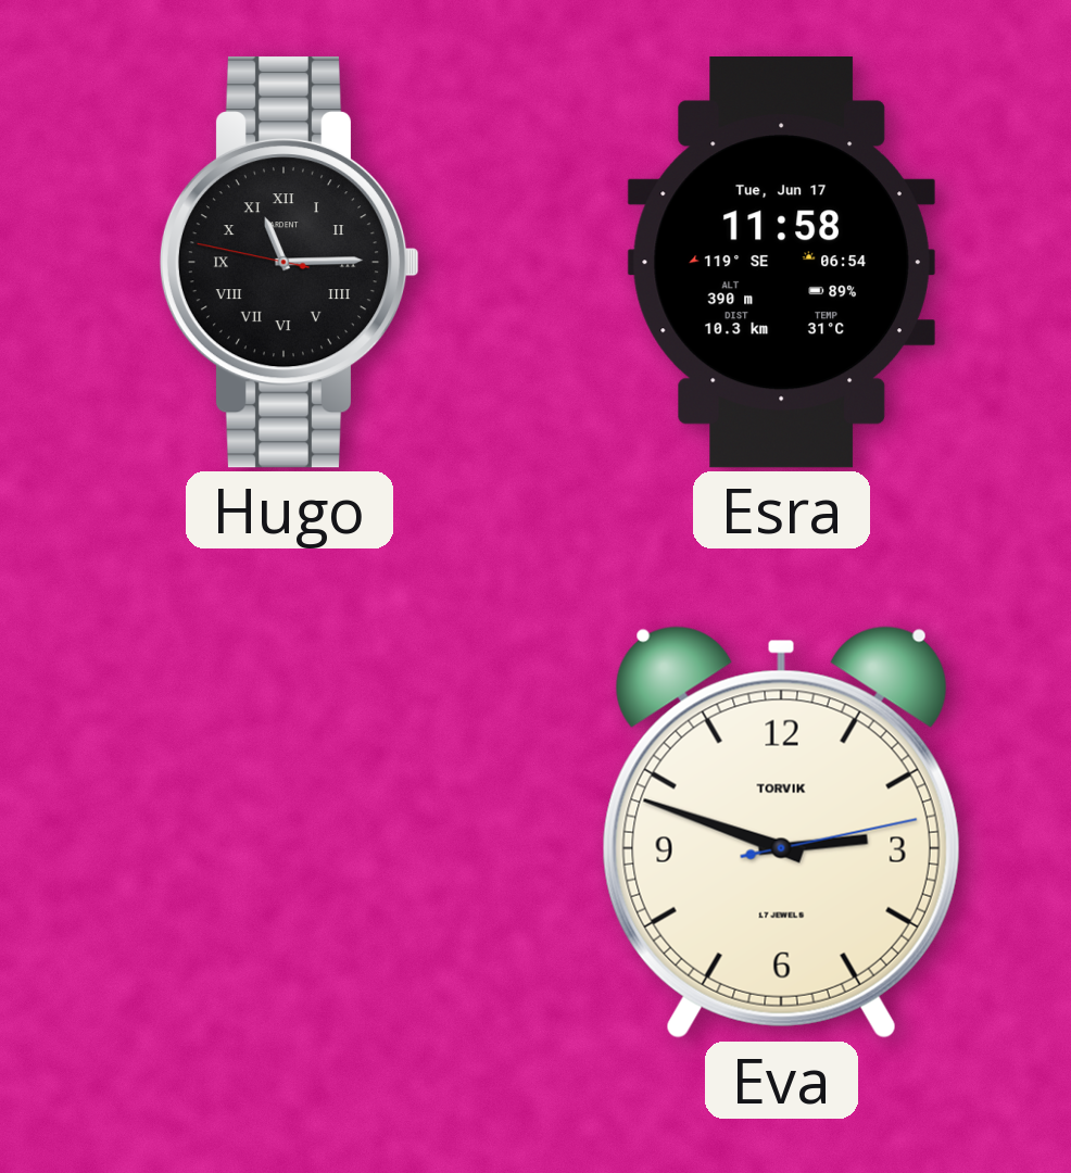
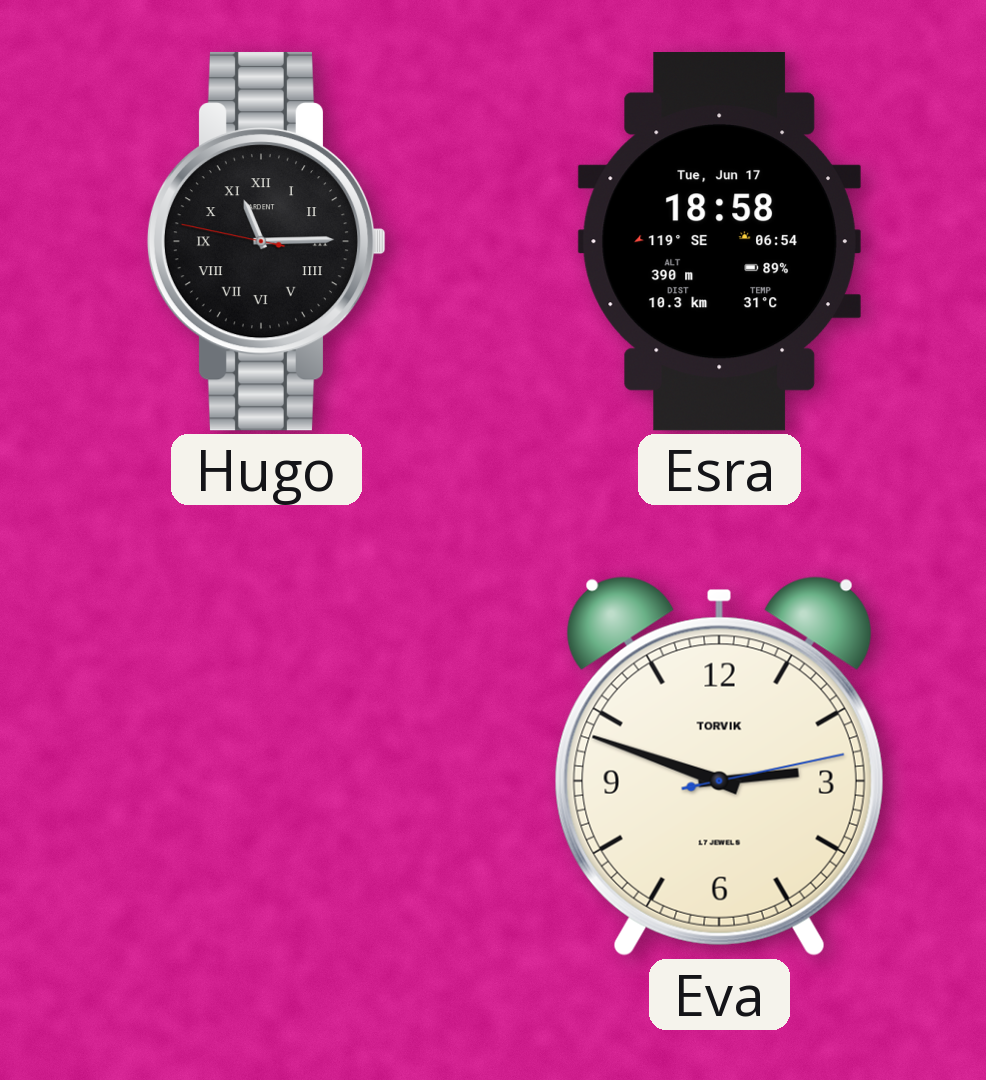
Esra: 11:58 -> 18:58 (719, 242)
